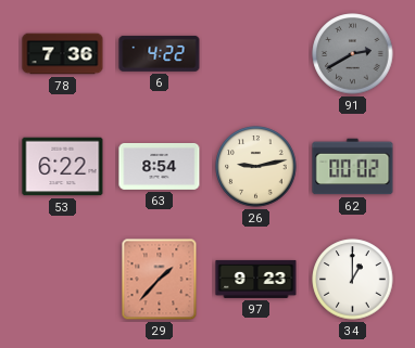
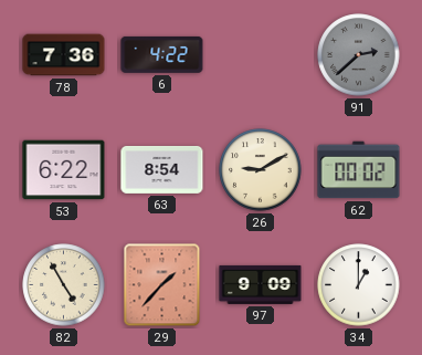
91: 2:40 -> 2:38 (359, 55)
26: 9:13 -> 9:10 (261, 170)
82: none -> 4:55 (64, 285)
97: 9:23 -> 9:09 (261, 284)
